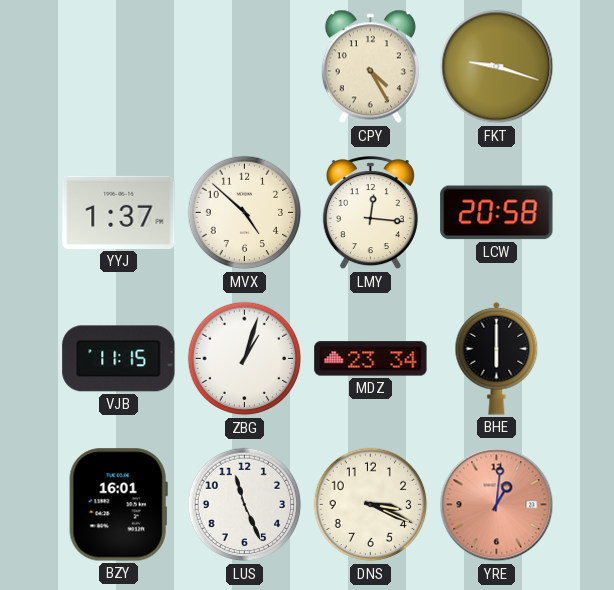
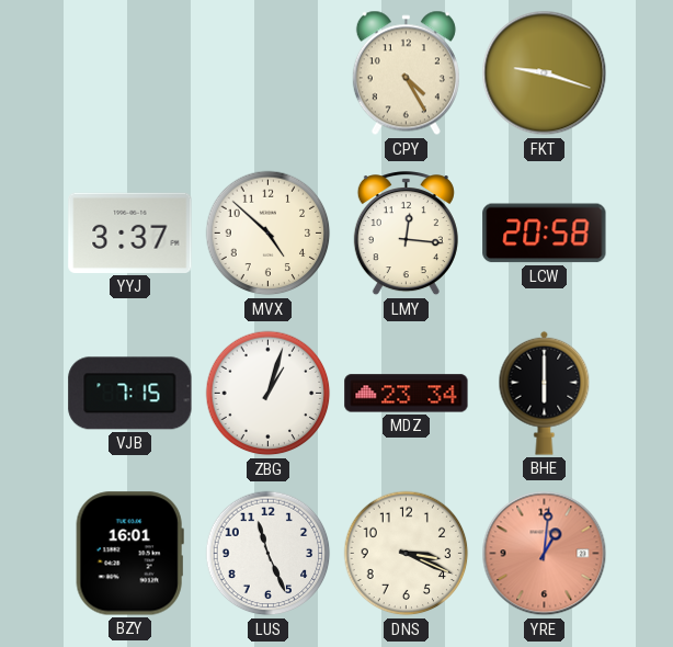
YYJ: 1:37 -> 3:37 (130, 232)
VJB: 11:15 -> 7:15 (130, 394)
